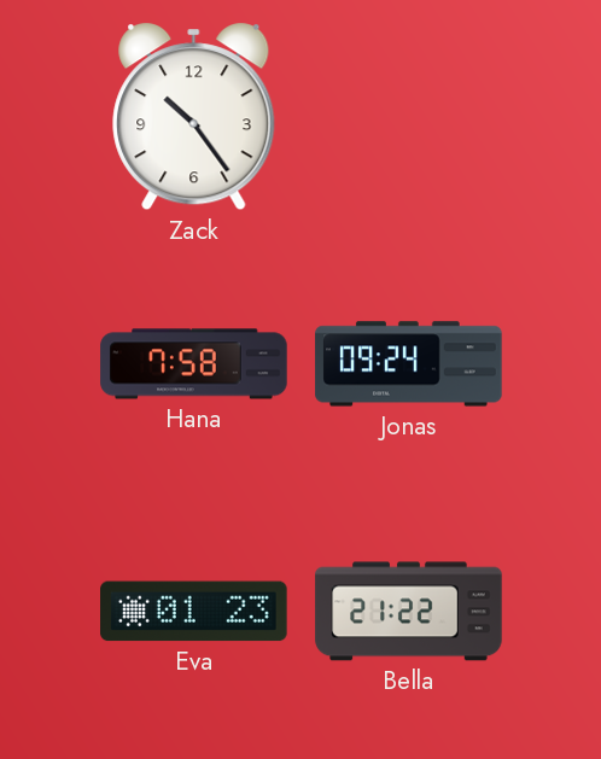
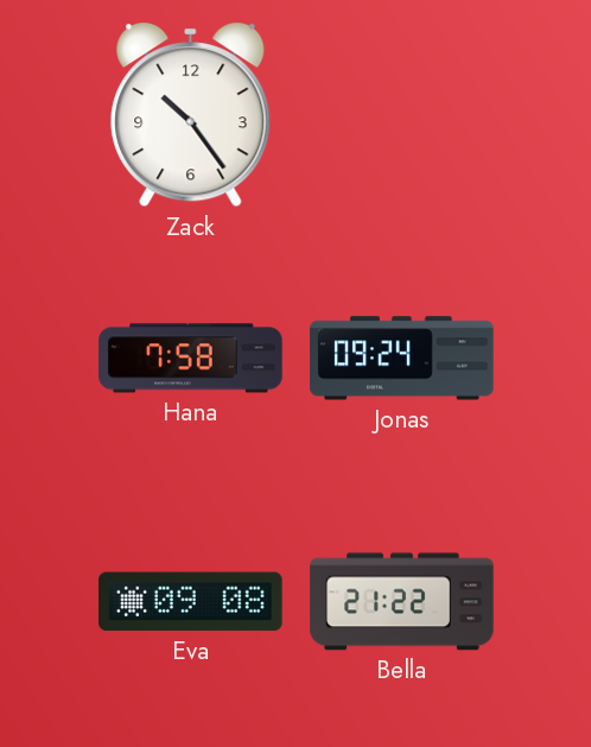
Eva: 01:23 -> 09:08 (191, 602)
